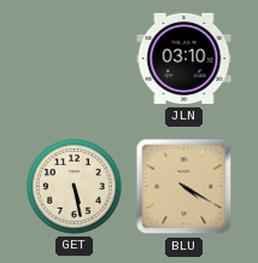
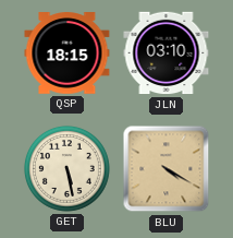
QSP: none -> 18:15 (68, 53)
